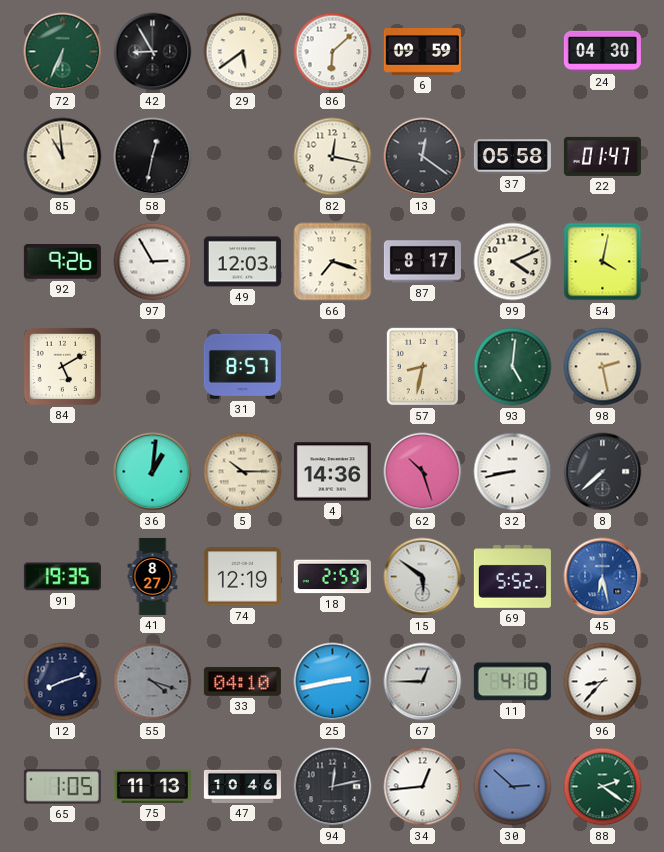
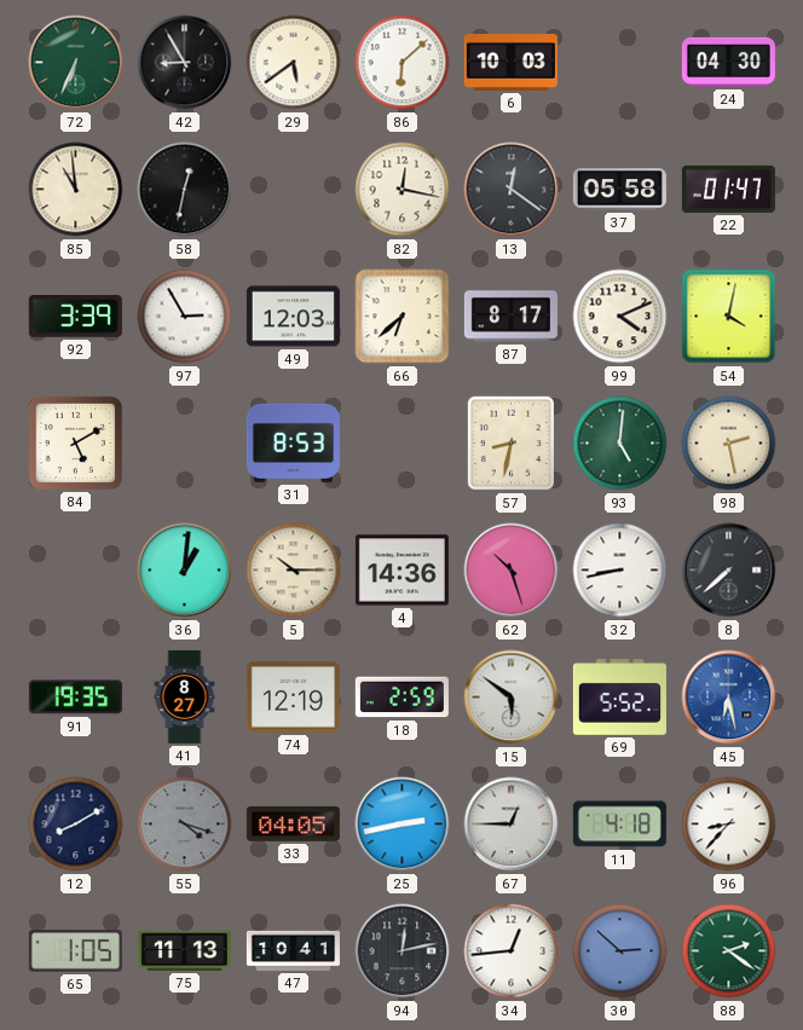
6: 09:59 -> 10:03 (510, 63)
92: 9:26 -> 3:39 (75, 317)
66: 7:18 -> 6:38 (403, 317)
31: 8:57 -> 8:53 (293, 442)
12: 8:12 -> 8:10 (76, 824)
33: 04:10 -> 04:05 (293, 824)
47: 10:46 -> 10:41 (293, 950)
